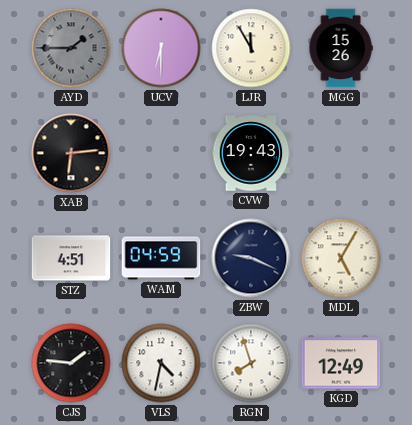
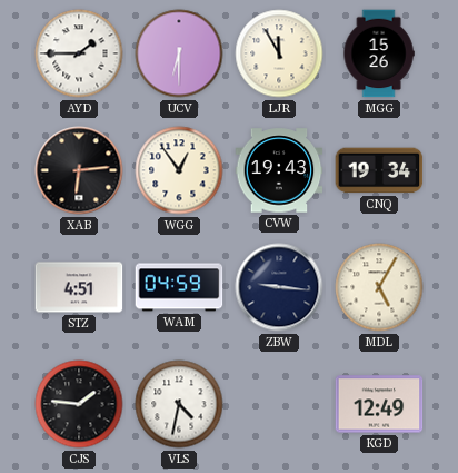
AYD dial: grey -> white (79, 53)
WGG: none -> 12:54 (179, 170)
CNQ: none -> 19:34 (379, 170)
ZBW: 9:19 -> 9:16 (279, 287)
RGN: 7:57 -> none (251, 363)
